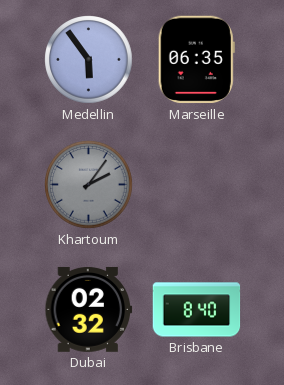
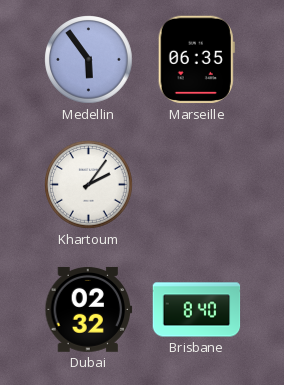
Khartoum dial: grey -> white (89, 185)
